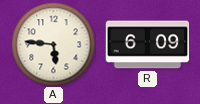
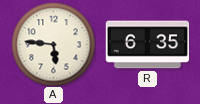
R: 6:09 -> 6:35 (147, 45)
